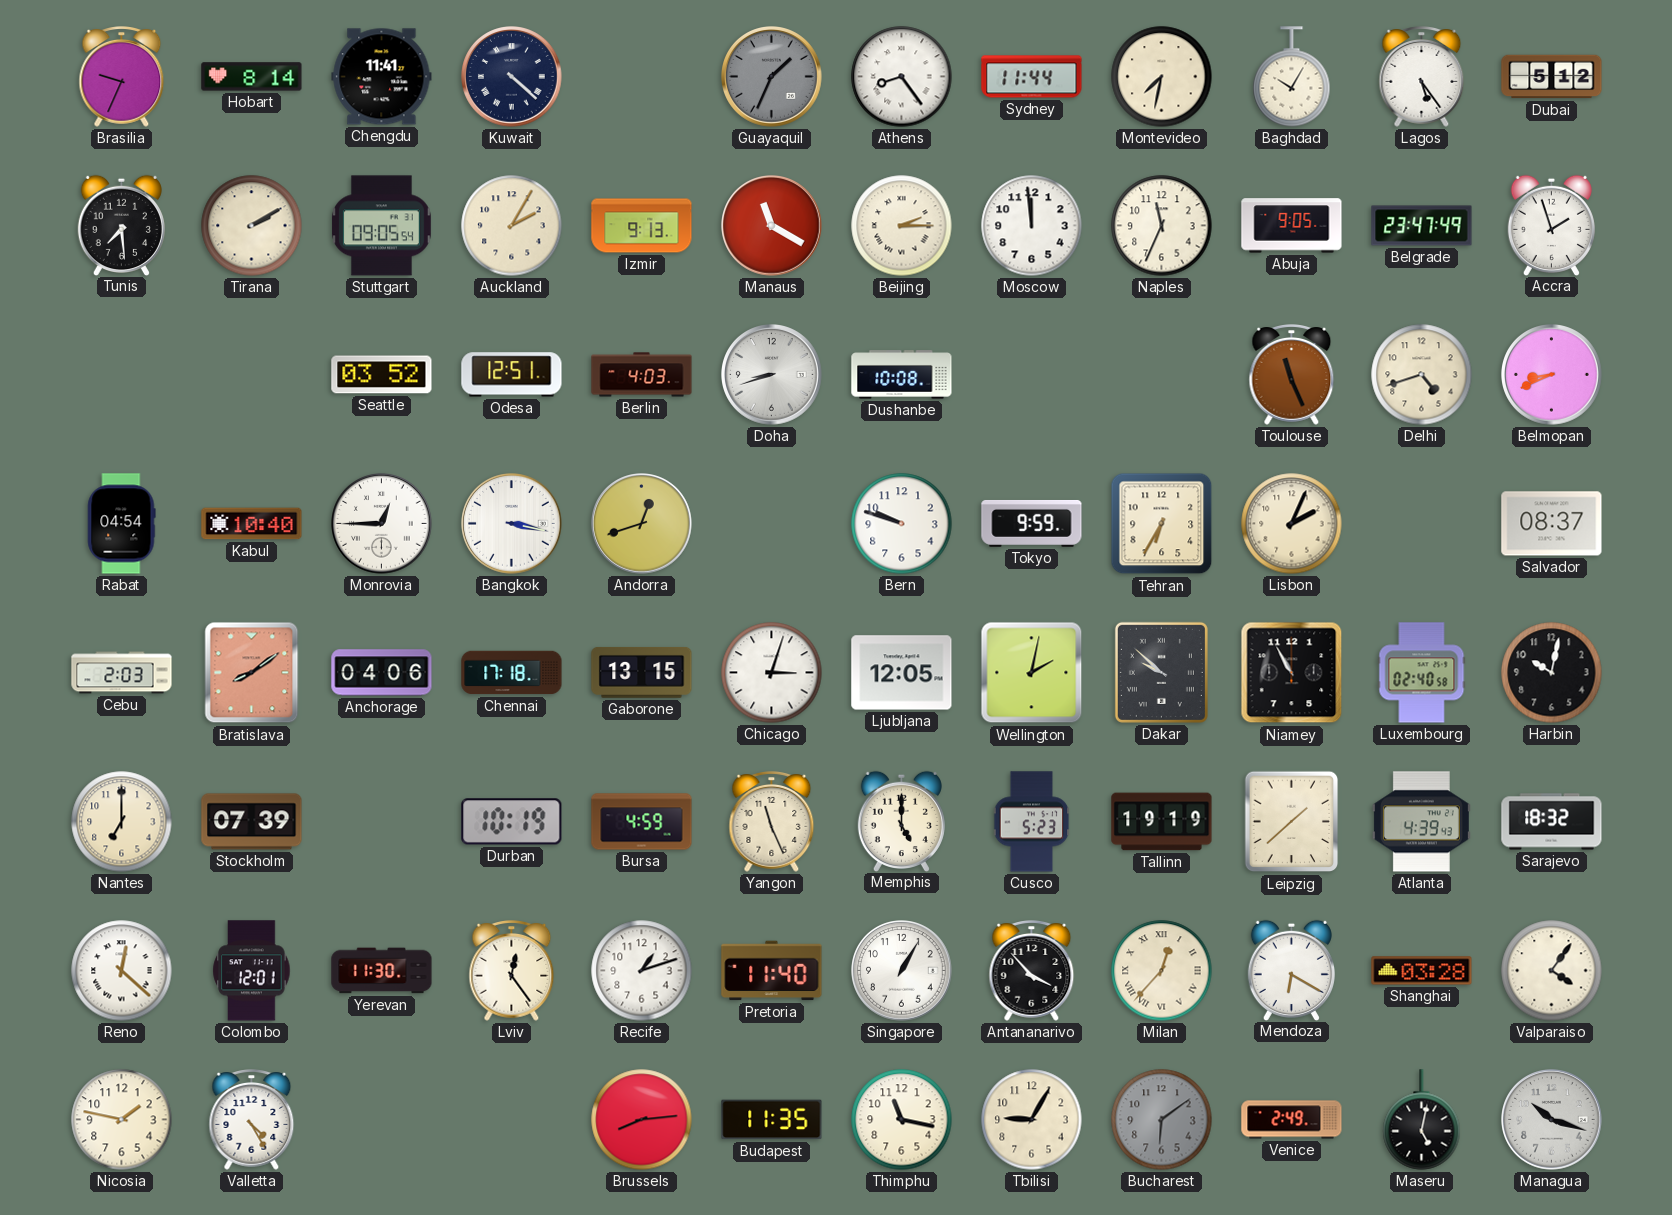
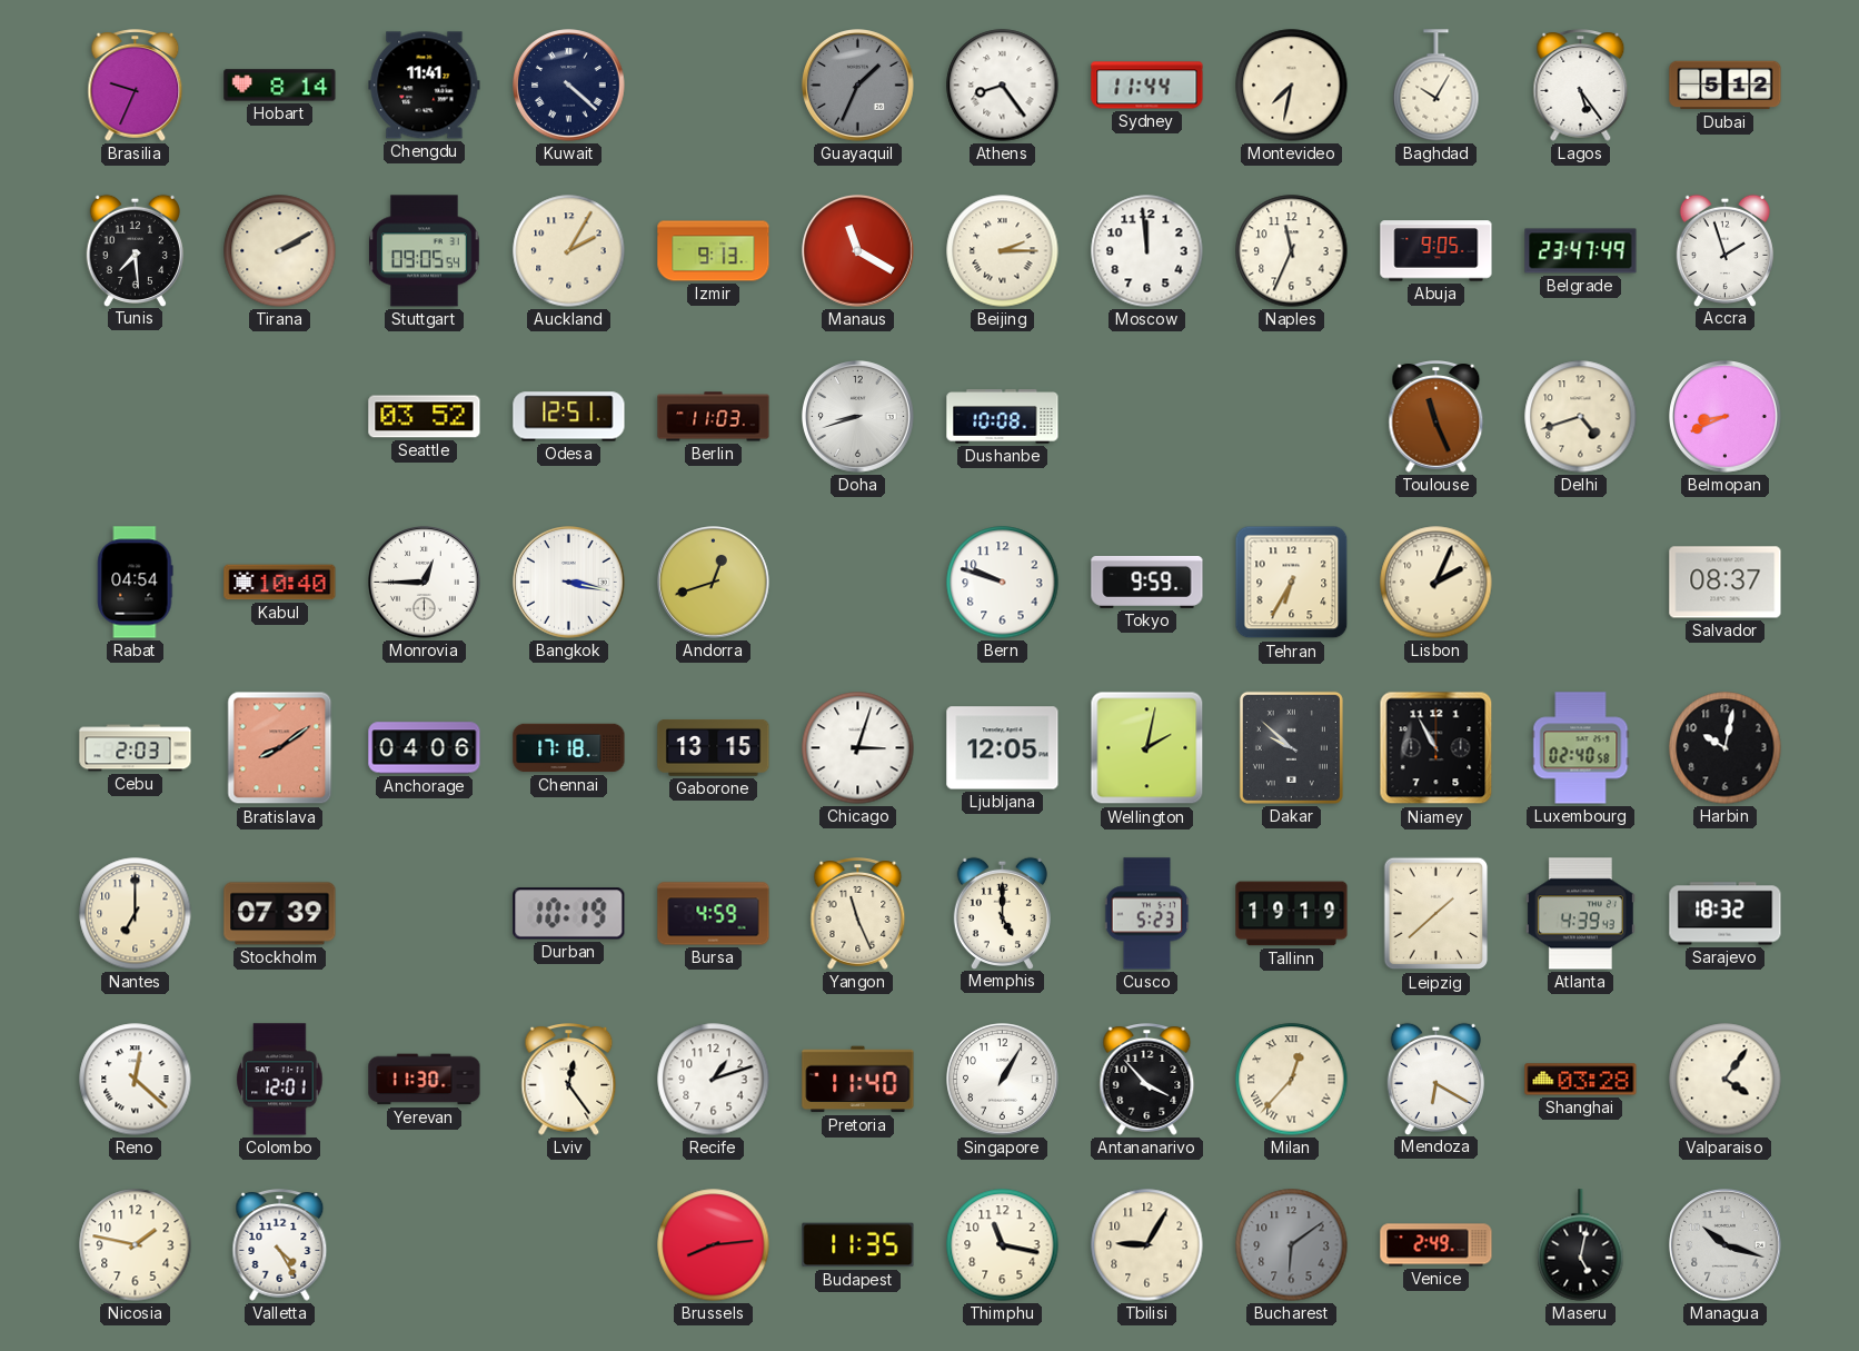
Berlin: 4:03 -> 11:03 (714, 417)
